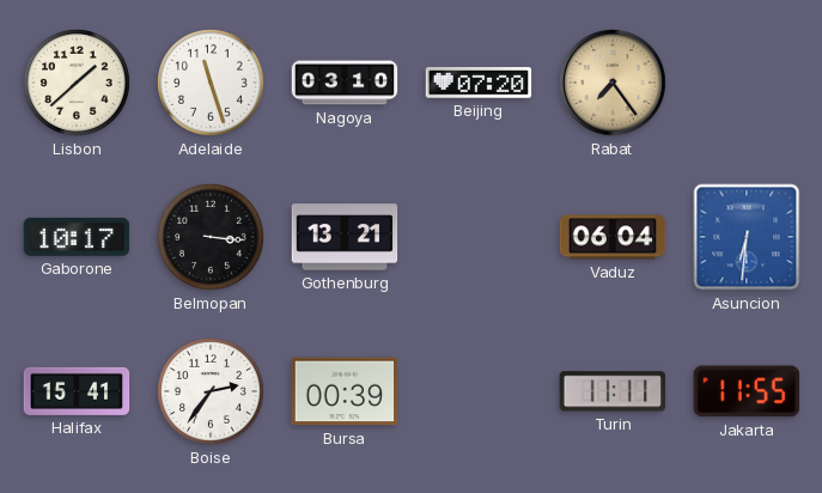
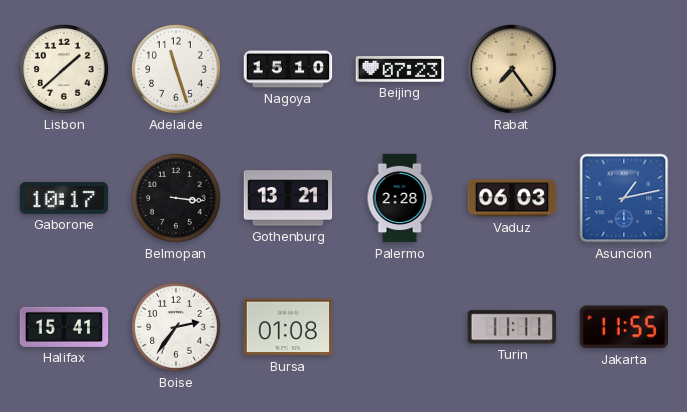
Nagoya: 03:10 -> 15:10 (288, 69)
Beijing: 07:20 -> 07:23 (400, 69)
Palermo: none -> 2:28 (400, 198)
Vaduz: 06:04 -> 06:03 (512, 198)
Asuncion: 6:31 -> 1:13 (624, 198)
Bursa: 00:39 -> 01:08 (288, 327)
